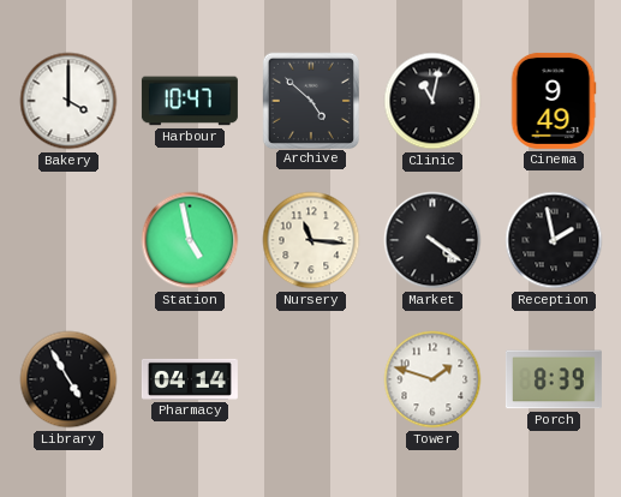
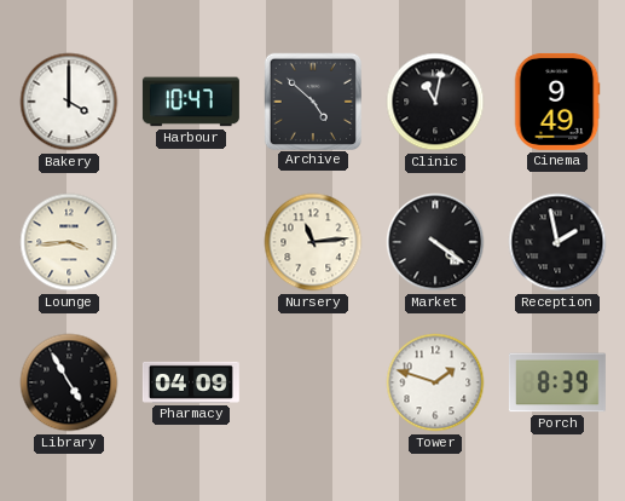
Lounge: none -> 3:44 (69, 242)
Station: 4:58 -> none (190, 240)
Nursery: 11:16 -> 11:14 (313, 242)
Pharmacy: 04:14 -> 04:09 (191, 382)
